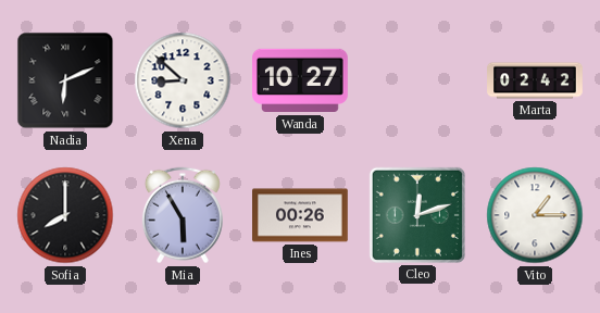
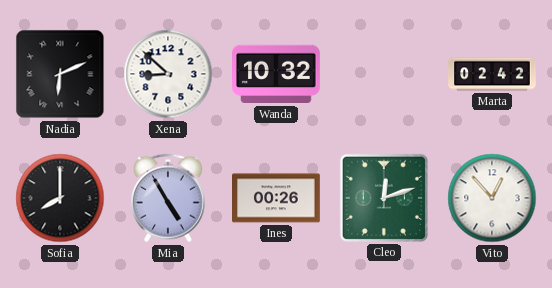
Wanda: 10:27 -> 10:32 (277, 74)
Mia: 5:55 -> 4:55 (168, 198)
Vito: 1:15 -> 12:53 (492, 198)
